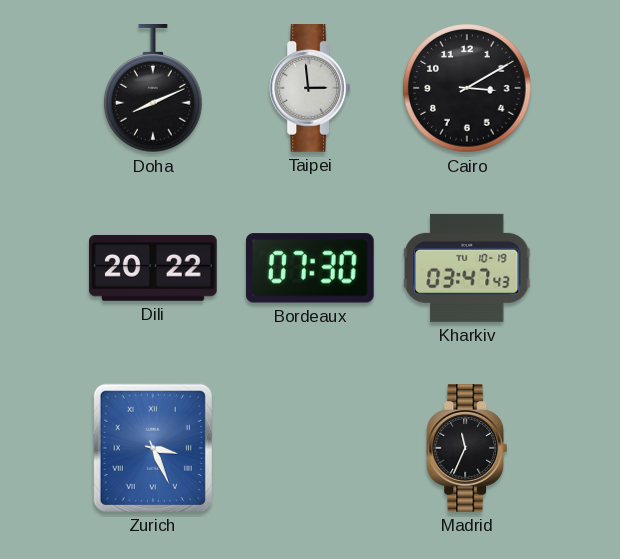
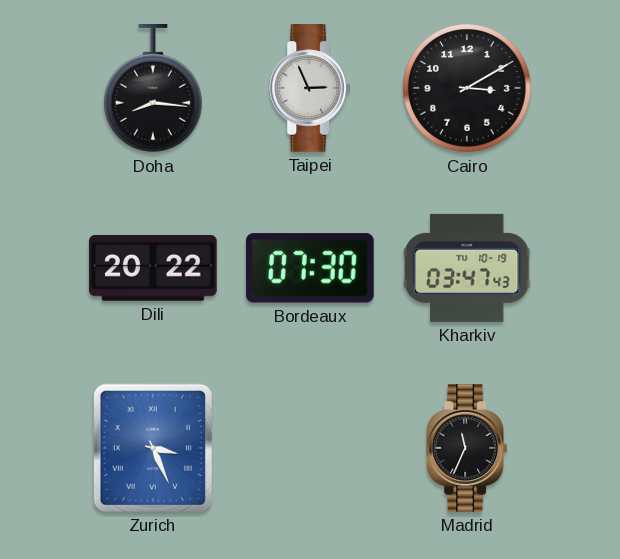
Doha: 8:11 -> 8:16 (154, 89)
Taipei: 2:59 -> 2:56 (310, 88)
